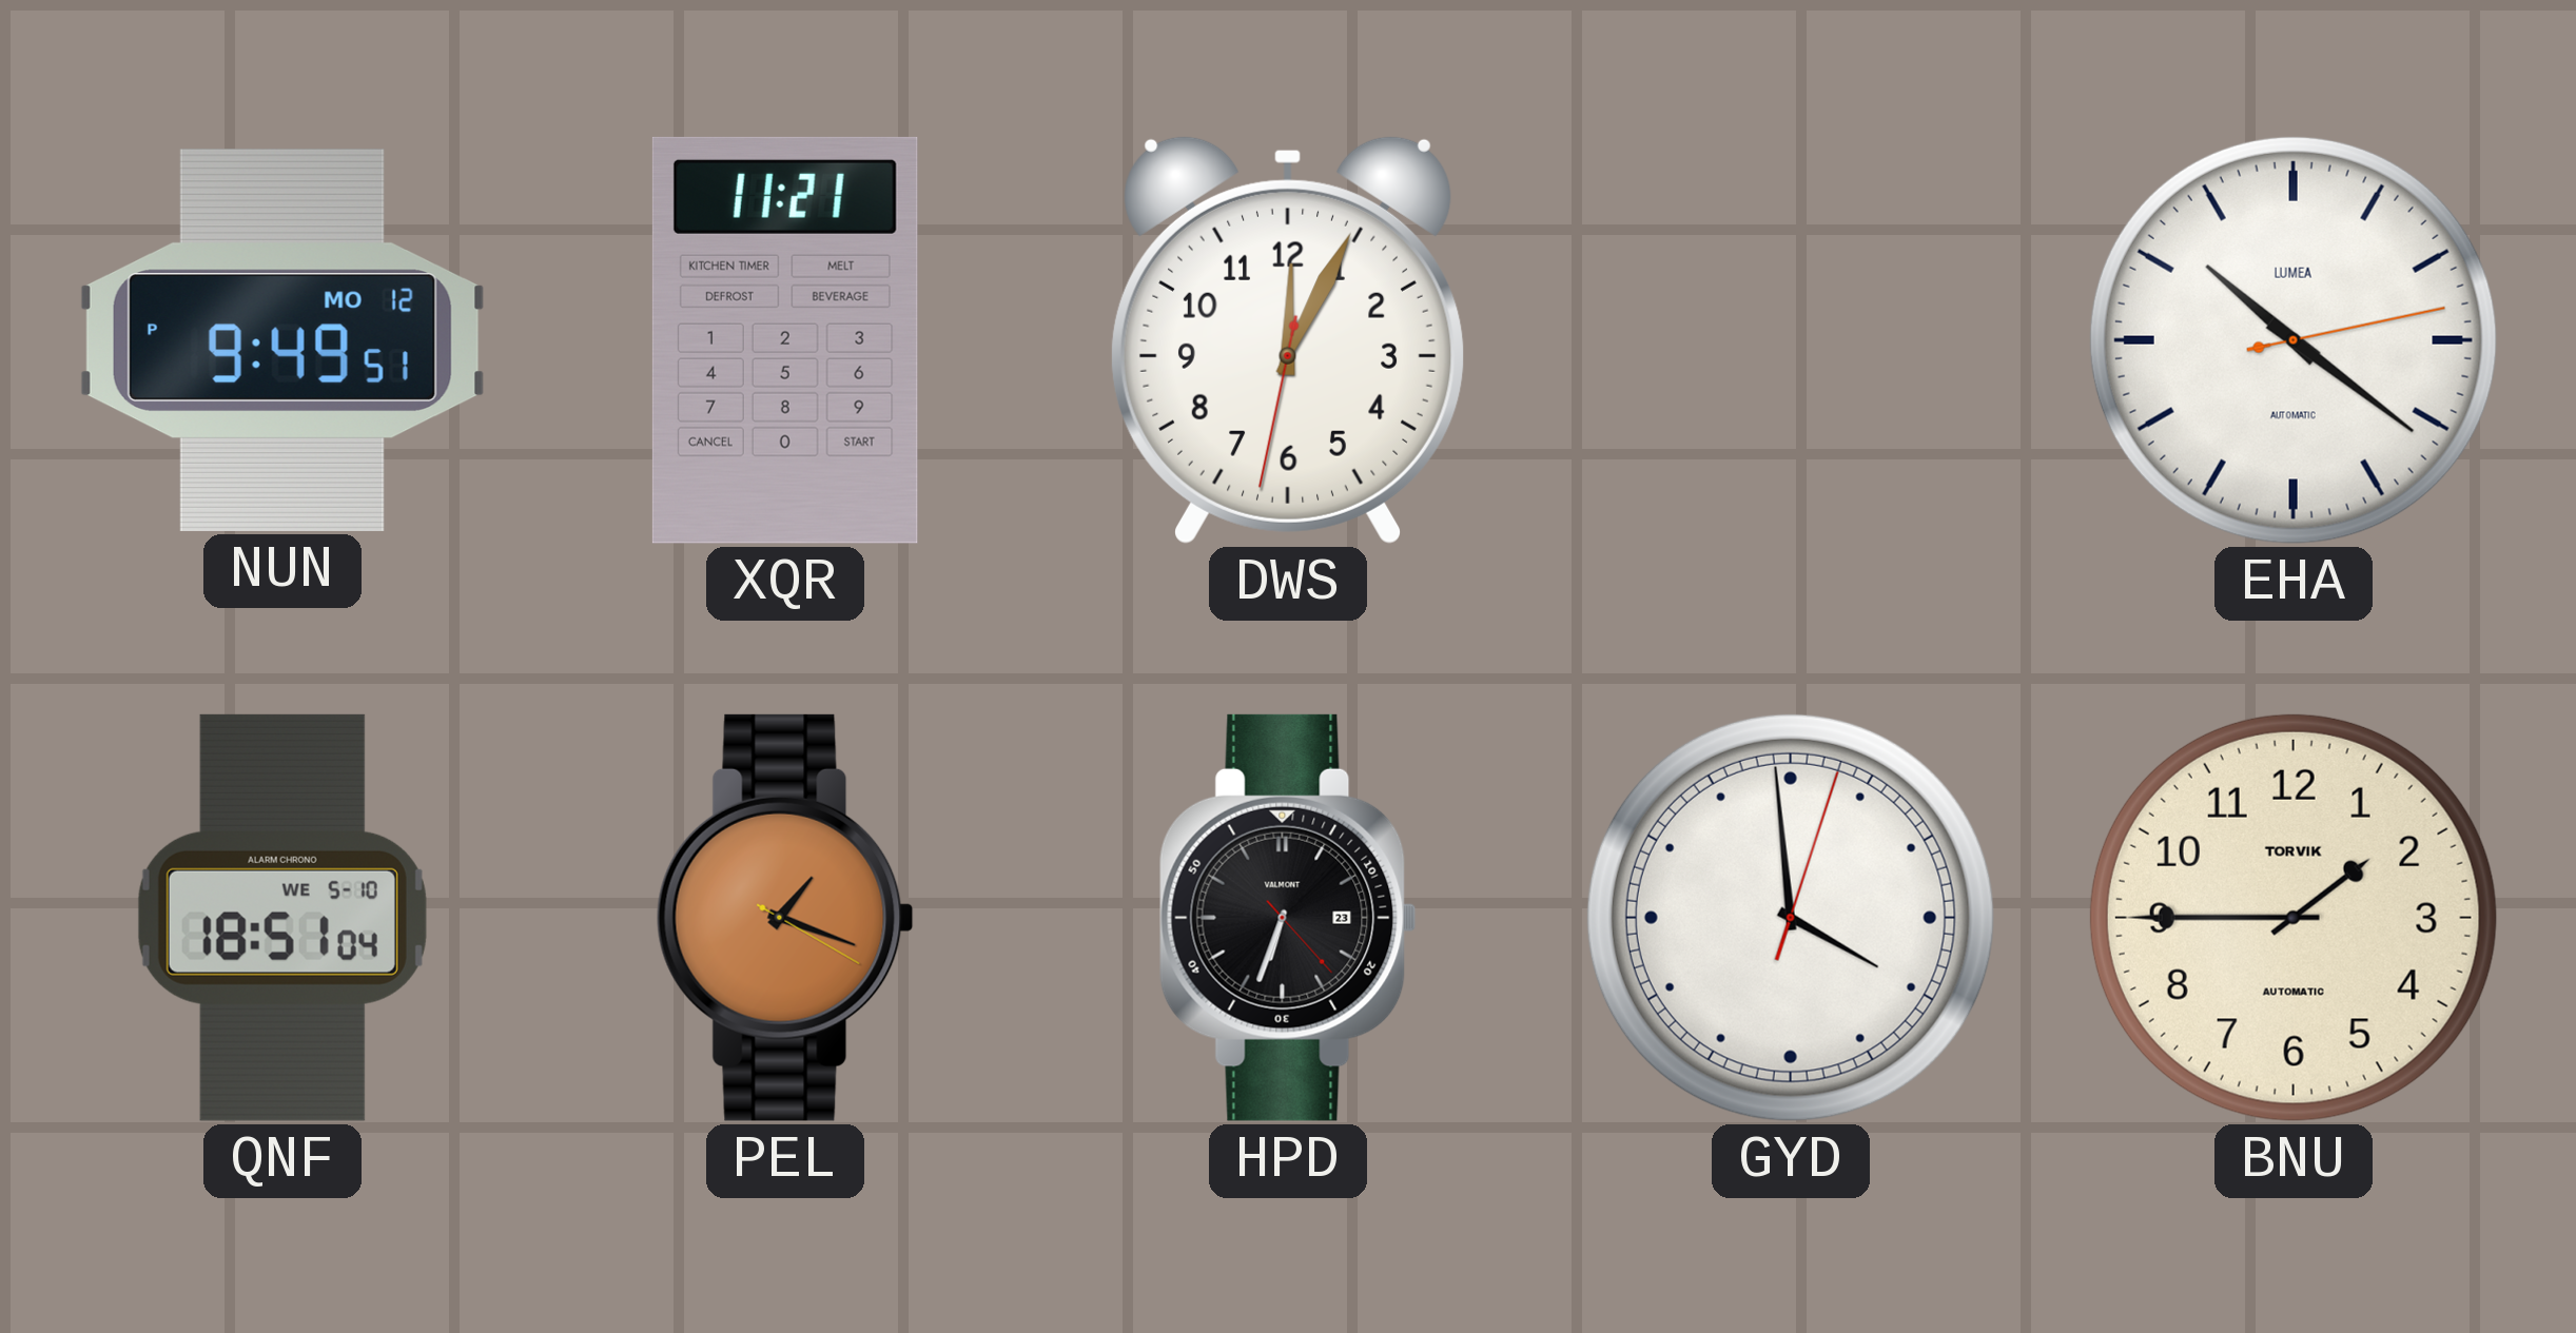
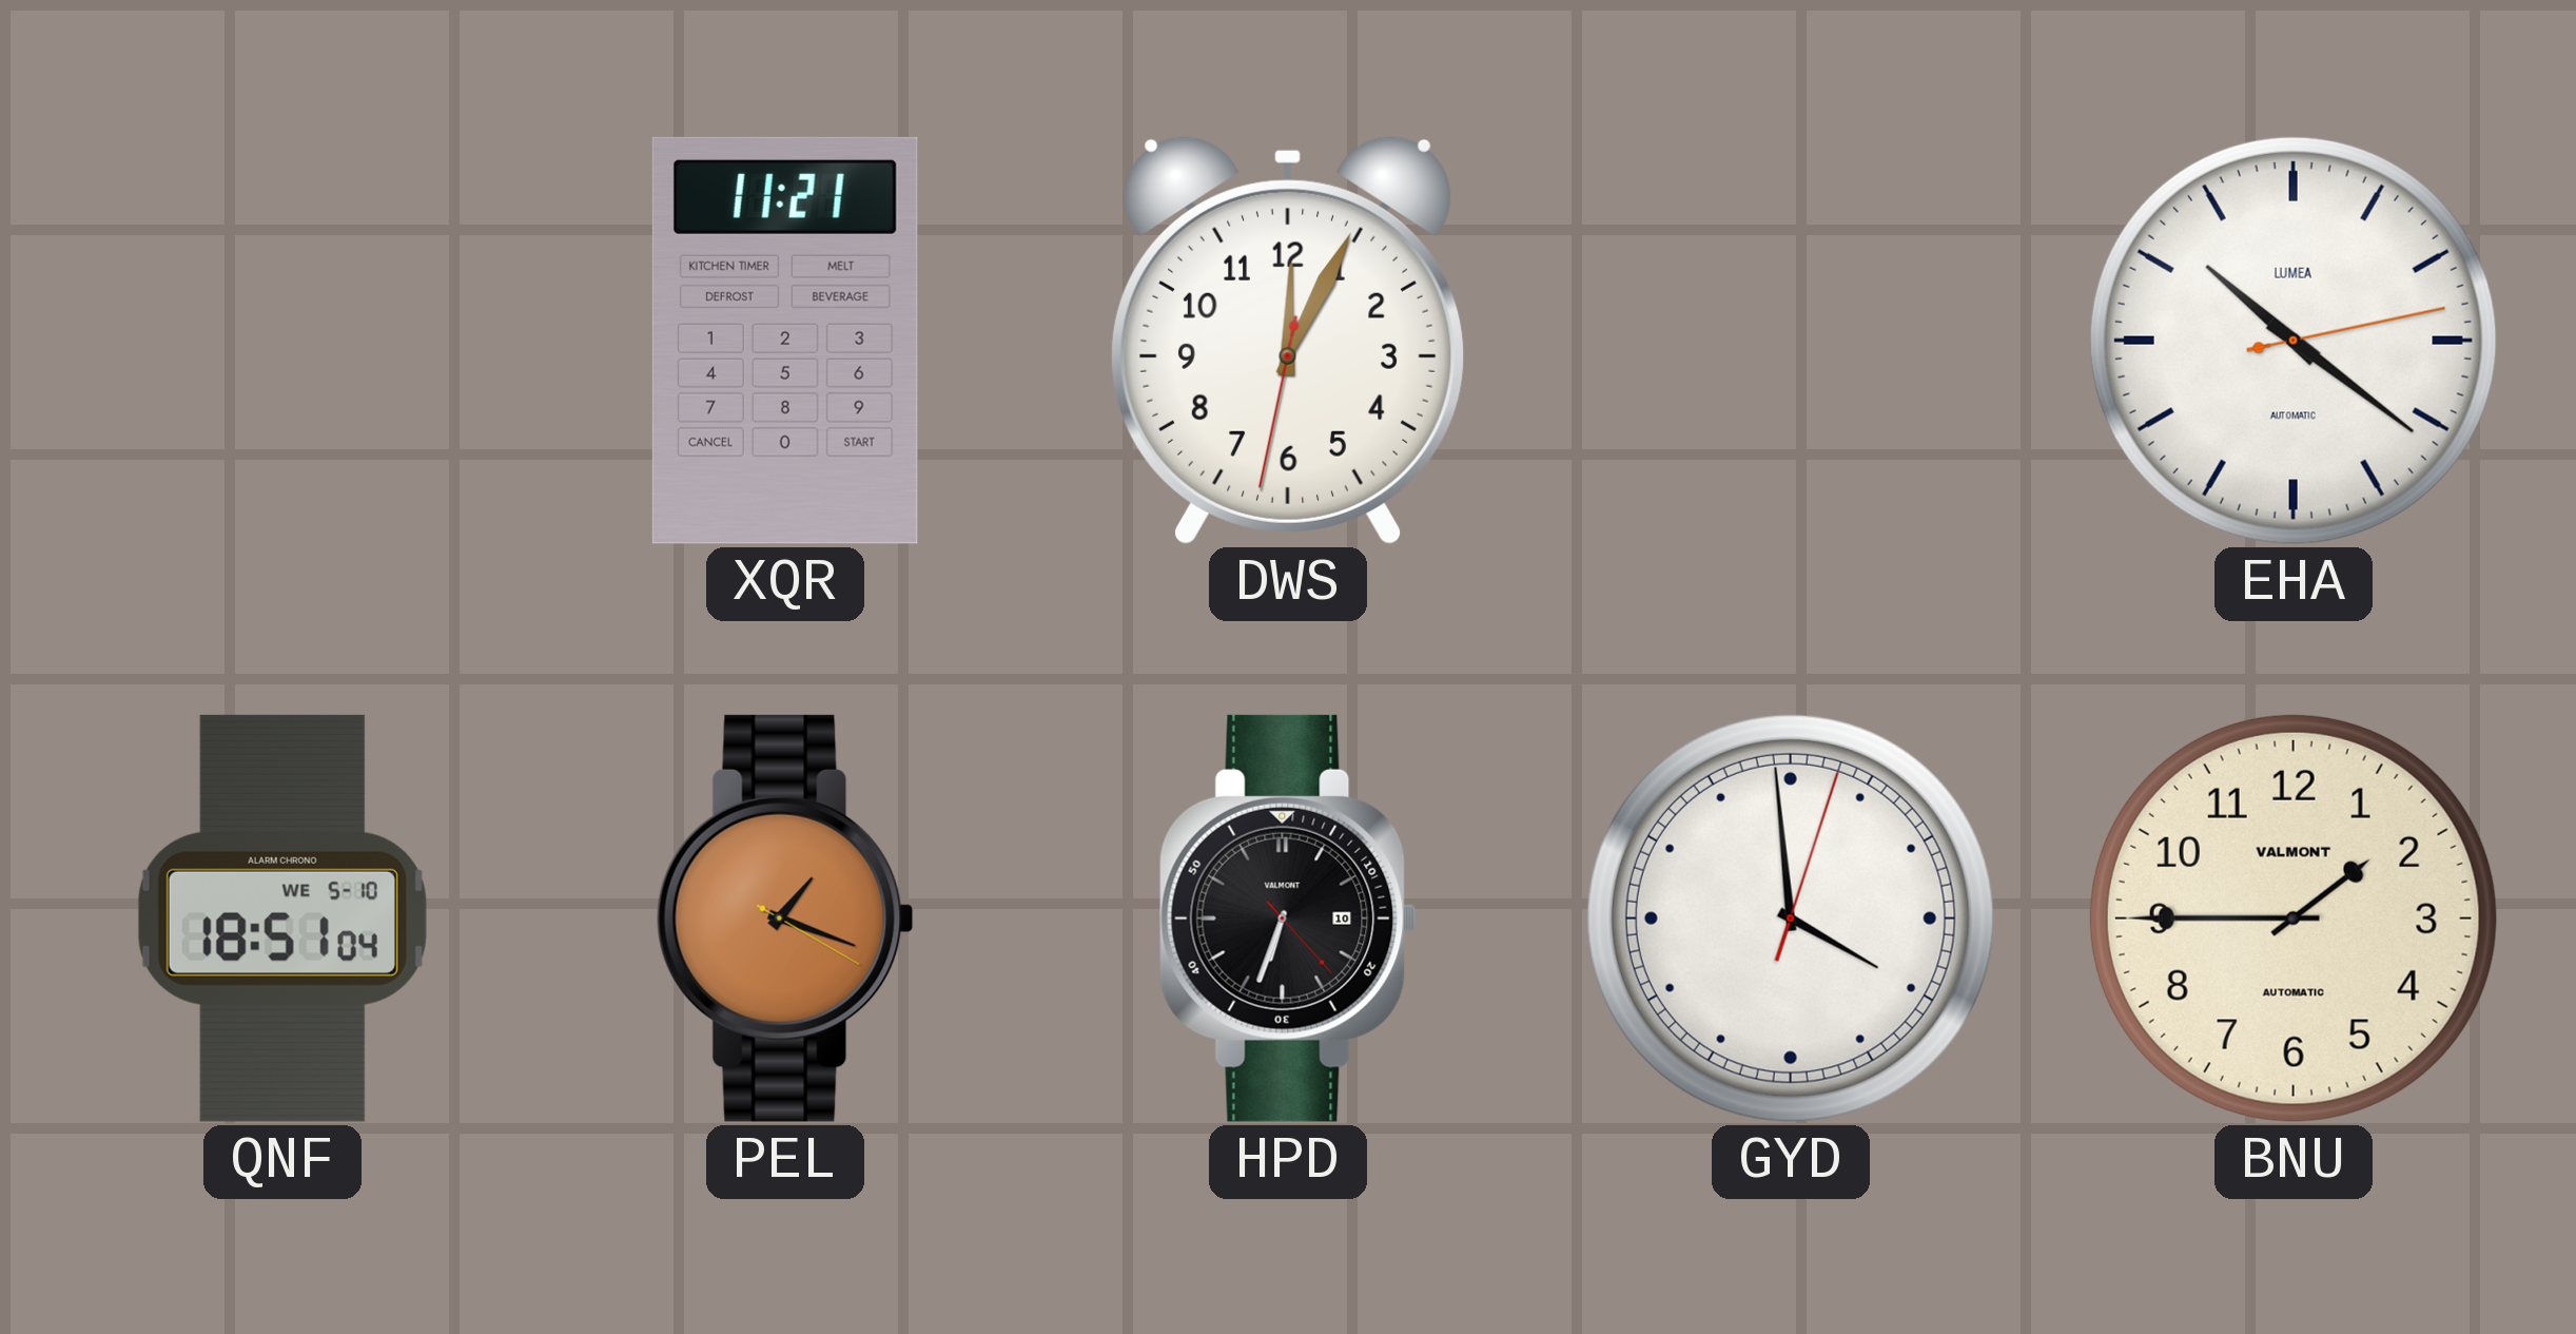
NUN: 9:49 -> none (282, 340)
HPD date: 23 -> 10 (1288, 919)
BNU brand: TORVIK -> VALMONT (2294, 919)
